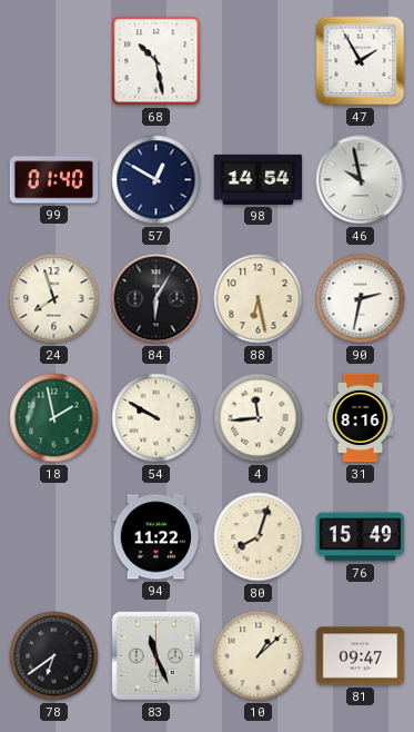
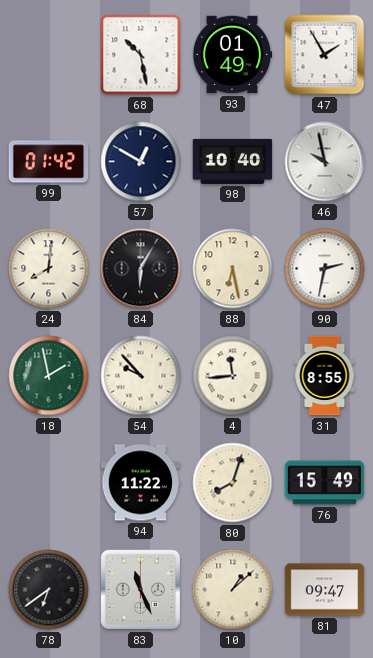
93: none -> 01:49 (232, 55)
99: 01:40 -> 01:42 (49, 162)
98: 14:54 -> 10:40 (233, 161)
24: 7:57 -> 8:01 (49, 269)
54: 9:50 -> 9:53 (141, 376)
31: 8:16 -> 8:55 (325, 376)
